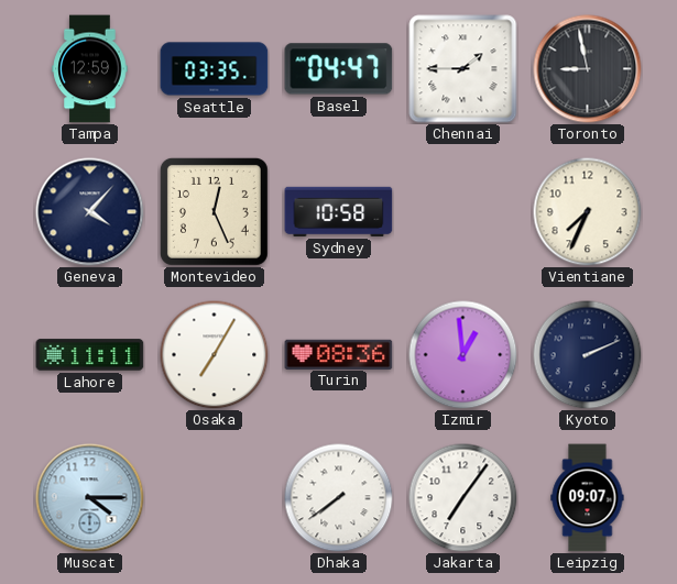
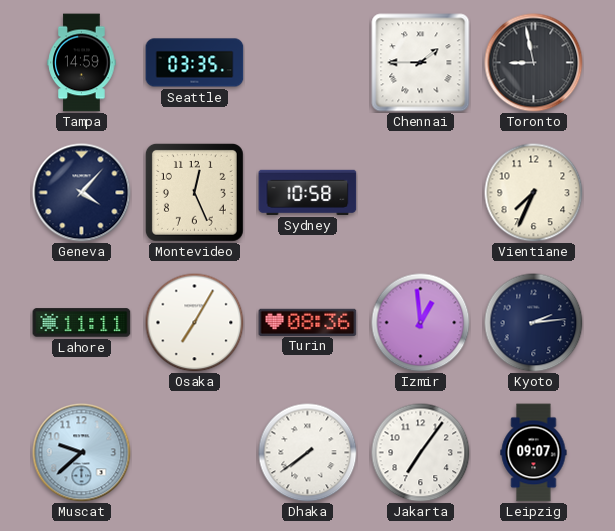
Tampa: 12:59 -> 14:59 (82, 63)
Basel: 04:47 -> none (339, 69)
Kyoto: 2:11 -> 2:14 (534, 323)
Muscat: 4:15 -> 9:38 (82, 453)
